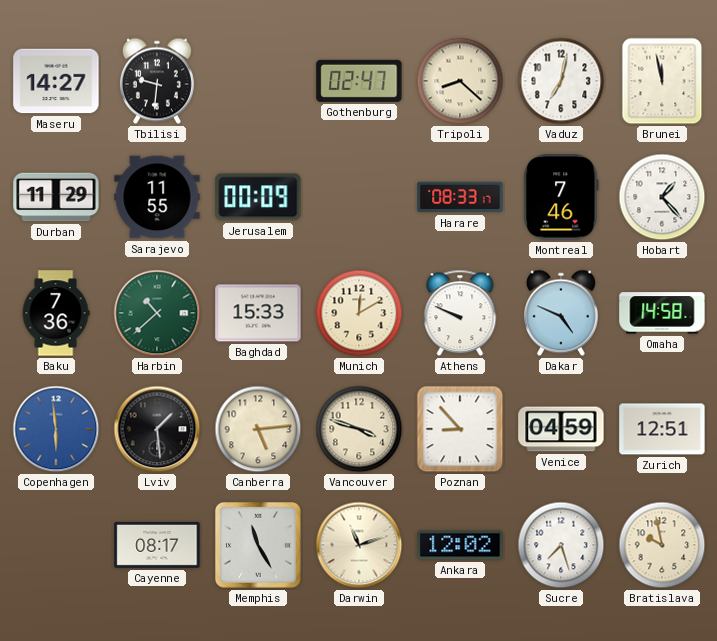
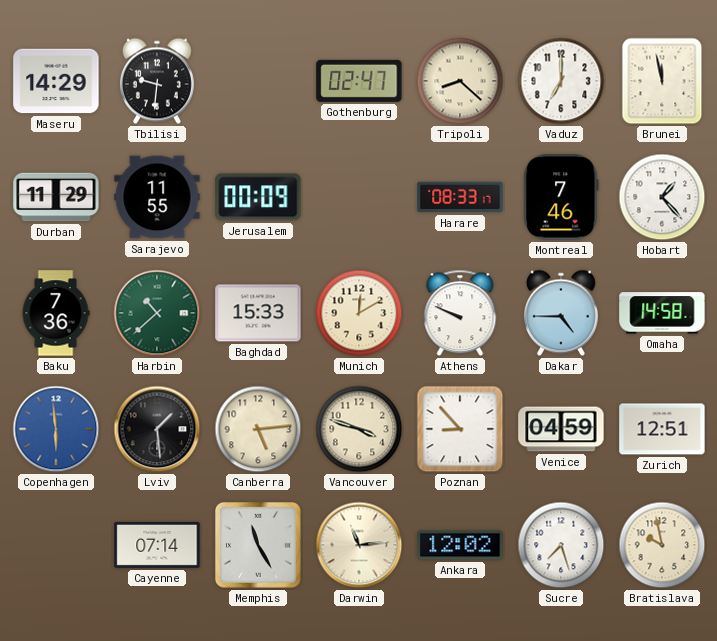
Maseru: 14:27 -> 14:29 (56, 81)
Vaduz: 7:02 -> 7:00 (561, 81)
Dakar: 4:49 -> 4:45 (561, 313)
Cayenne: 08:17 -> 07:14 (157, 545)
Darwin: 11:12 -> 11:14 (359, 545)
